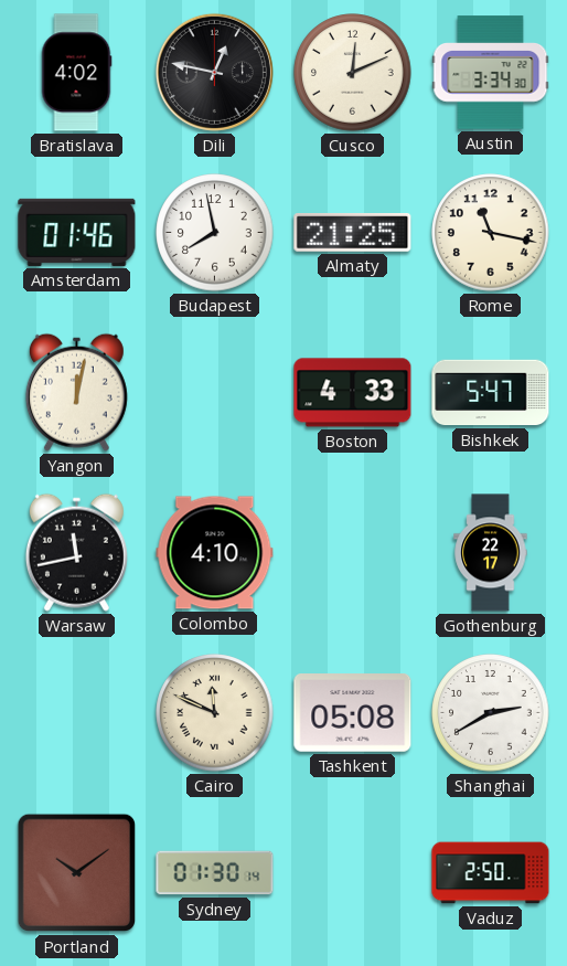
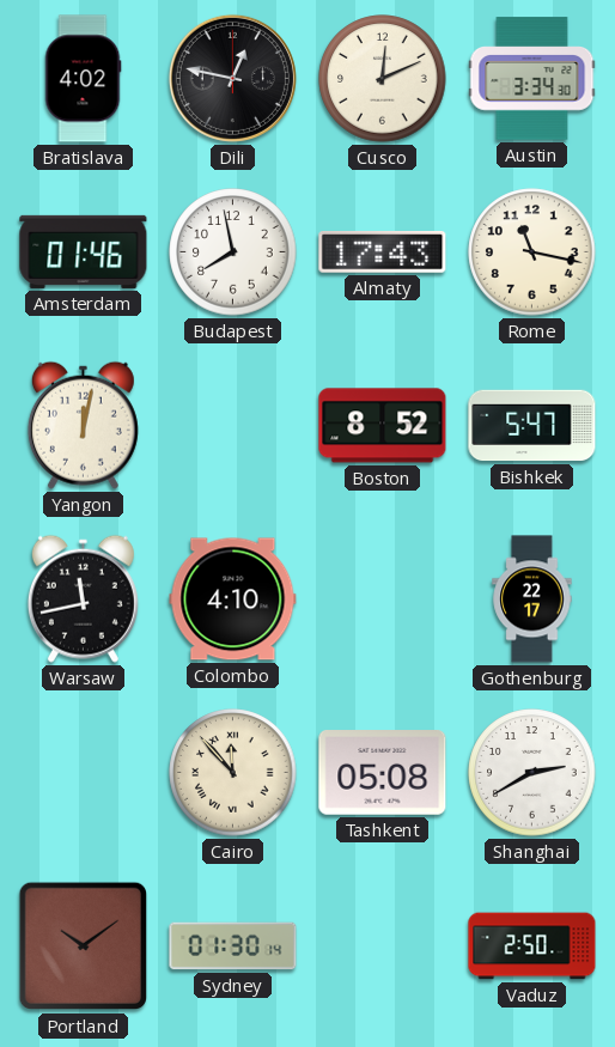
Almaty: 21:25 -> 17:43 (383, 252)
Boston: 4:33 -> 8:52 (383, 426)
Cairo: 11:49 -> 11:53 (233, 773)
